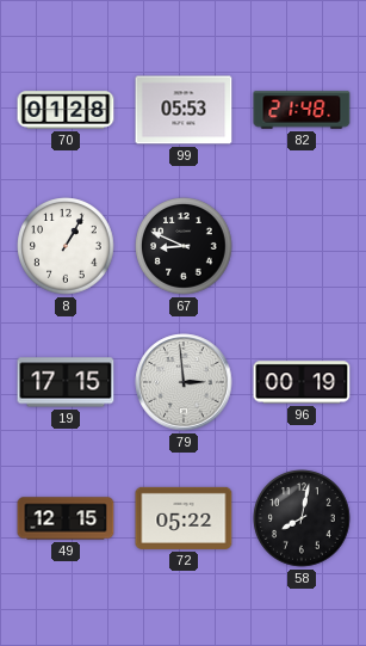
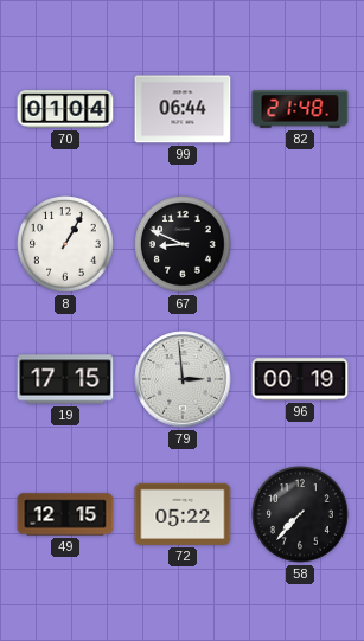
70: 01:28 -> 01:04 (65, 109)
99: 05:53 -> 06:44 (183, 109)
58: 8:02 -> 7:37 (300, 514)
